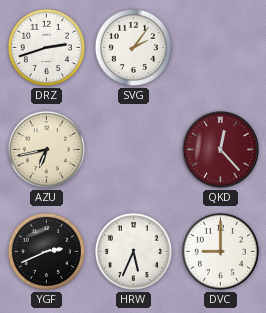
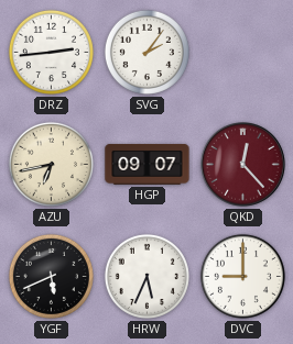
DRZ: 2:42 -> 2:44 (51, 52)
HGP: none -> 09:07 (148, 165)
YGF: 2:41 -> 5:41 (51, 276)
